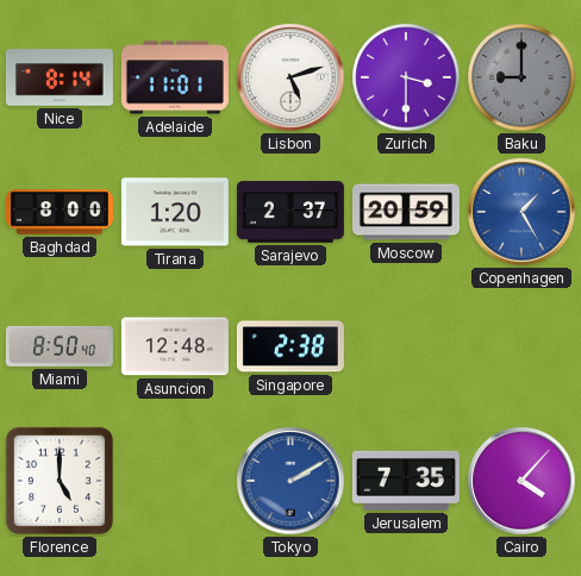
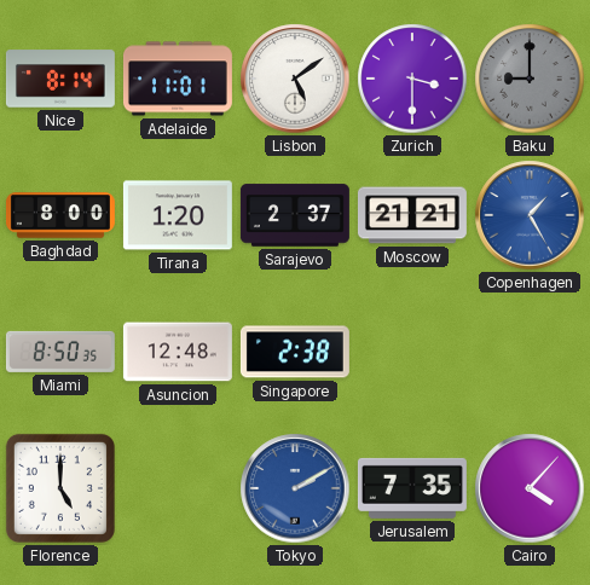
Lisbon: 5:12 -> 5:09 (295, 79)
Moscow: 20:59 -> 21:21 (412, 215)
Miami: 8:50:40 -> 8:50:35 (60, 352)
